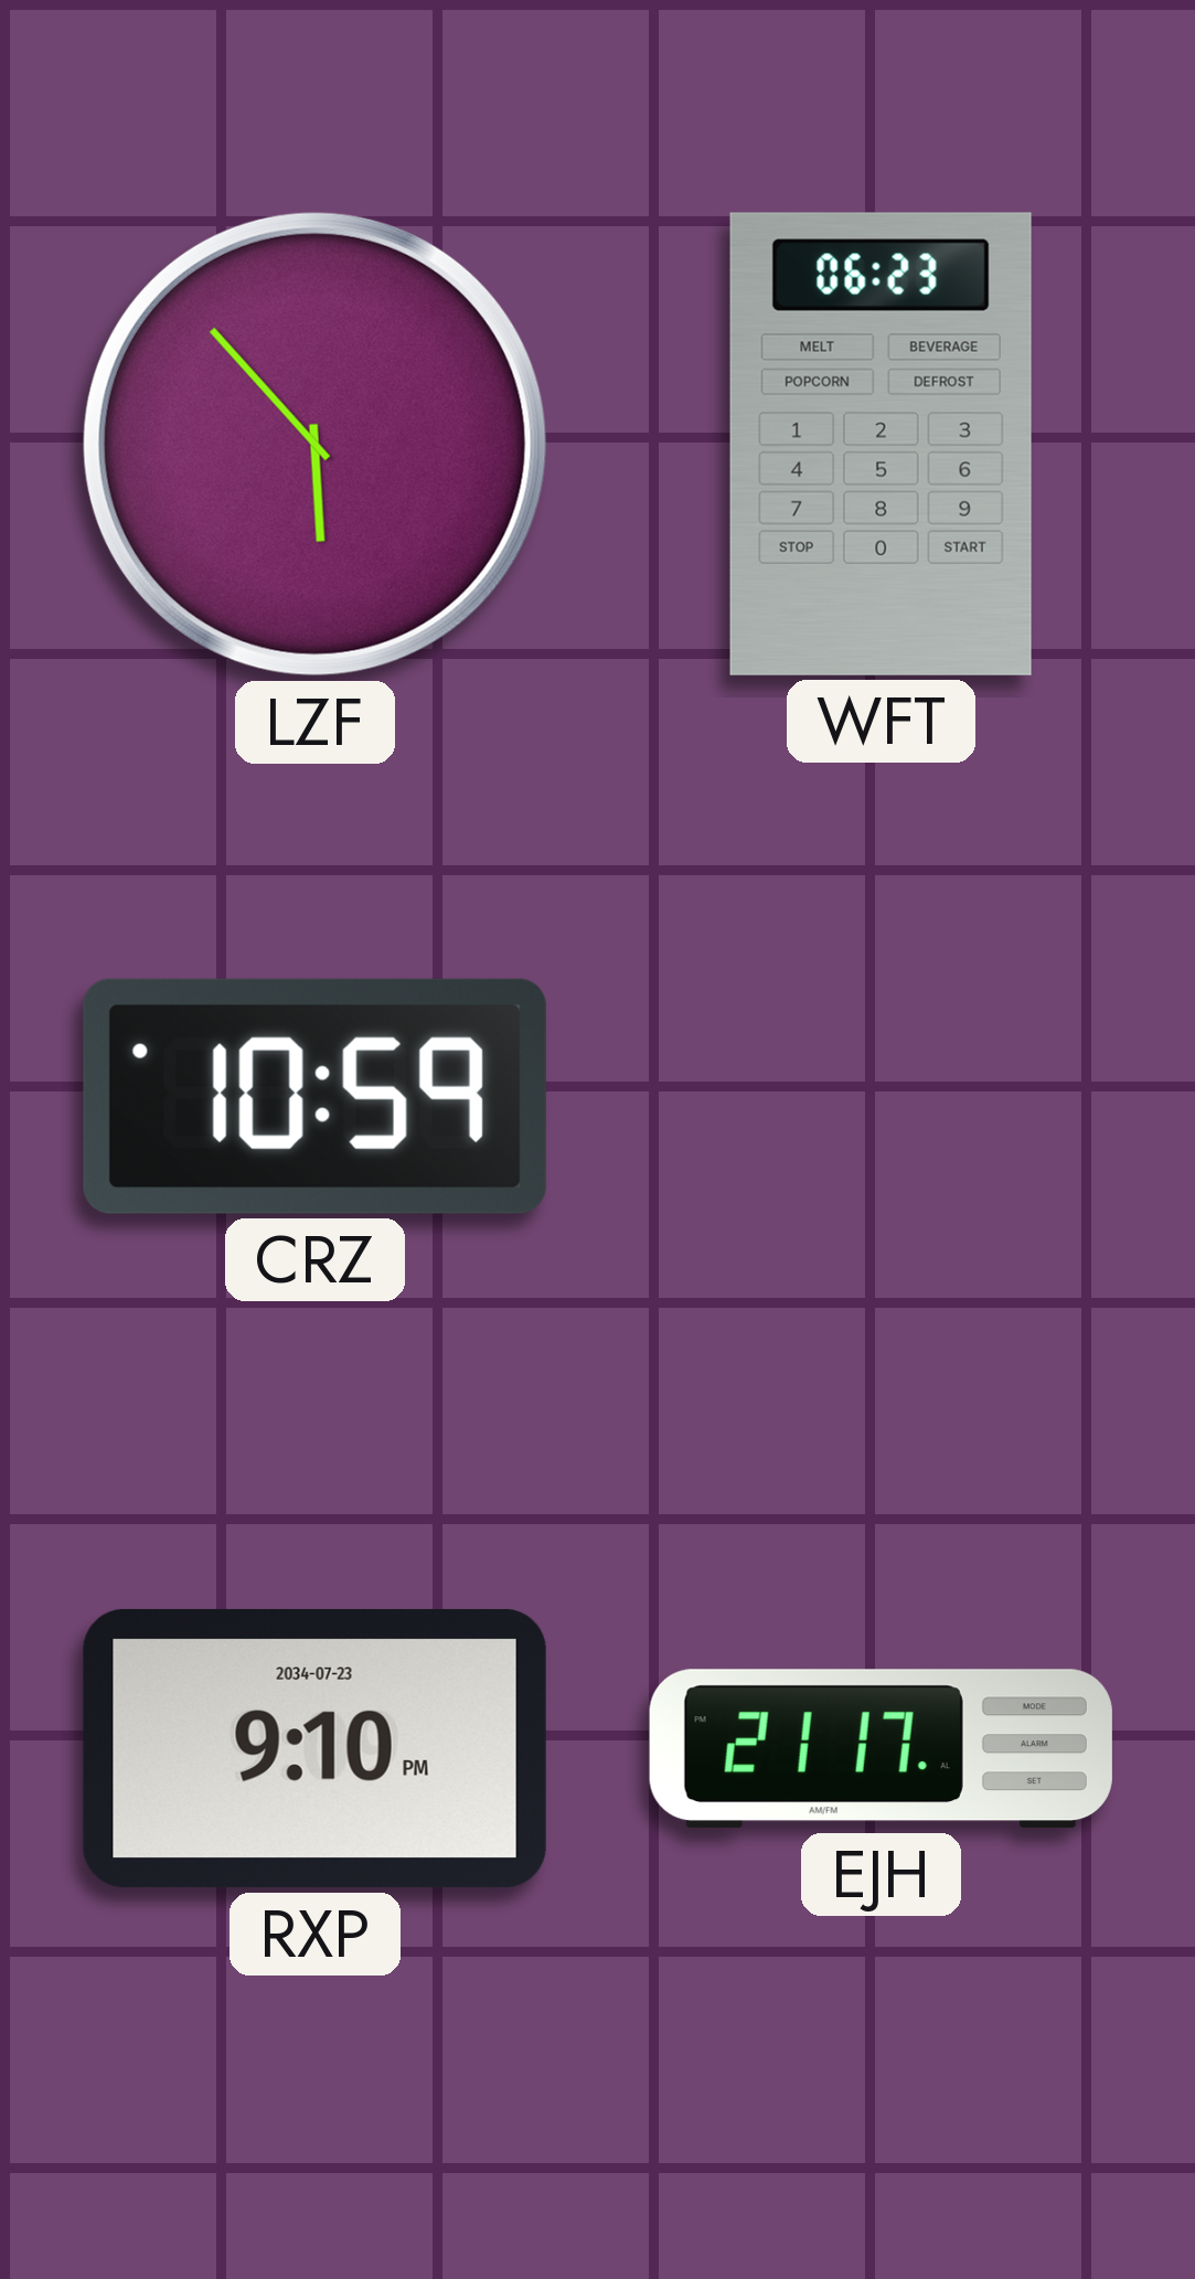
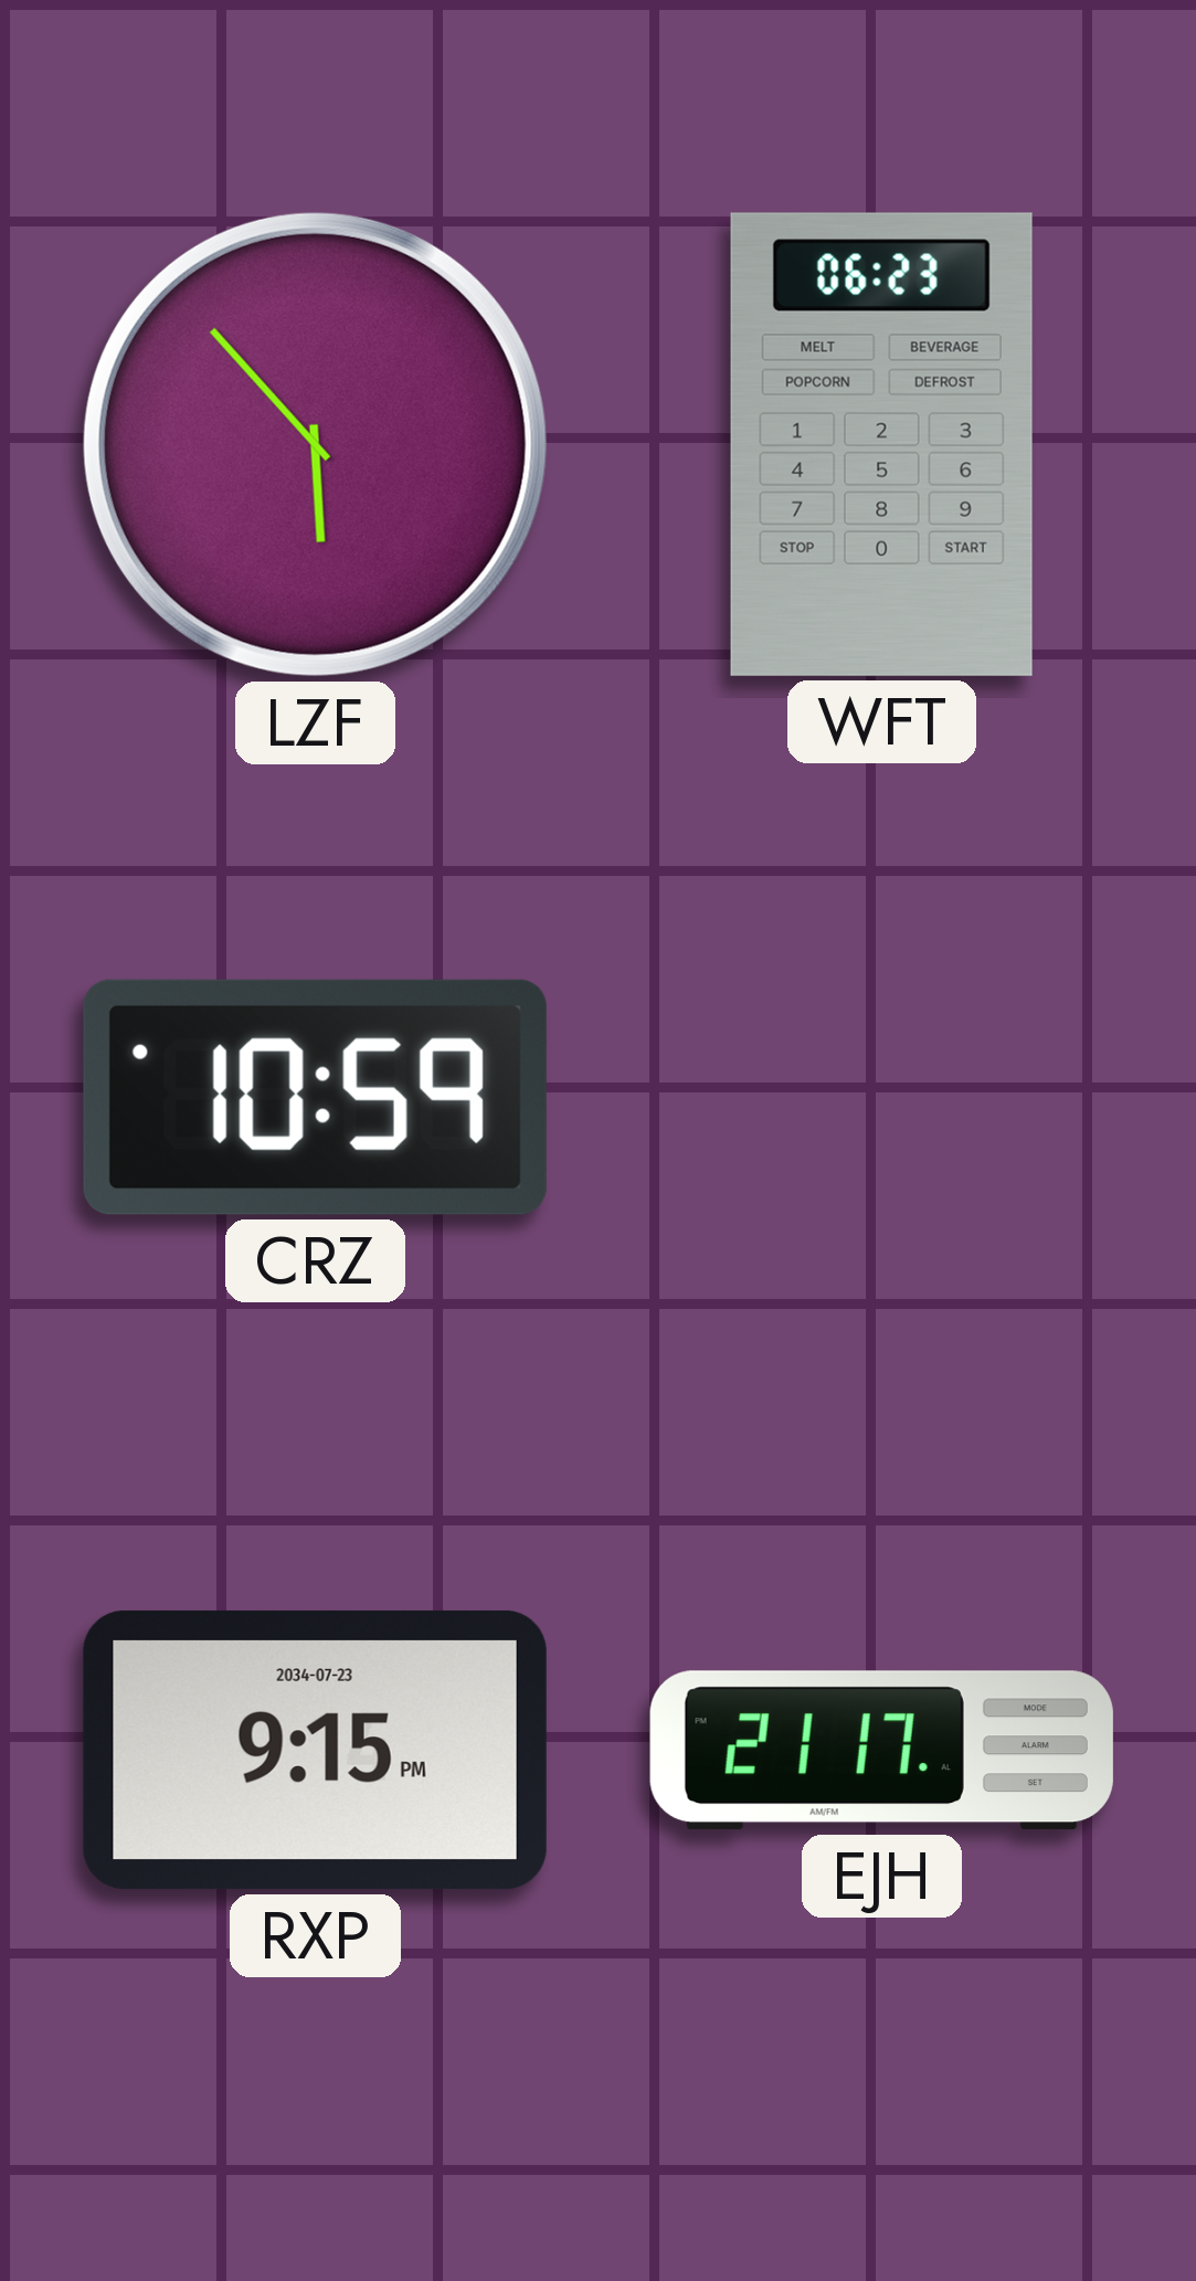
RXP: 9:10 -> 9:15 (315, 1750)
